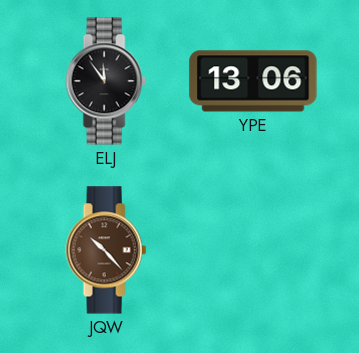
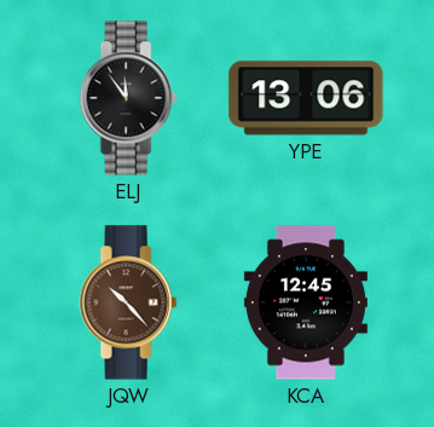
KCA: none -> 12:45 (306, 302)
